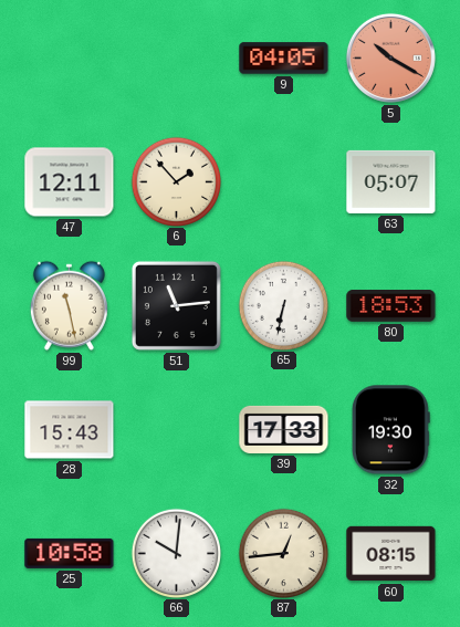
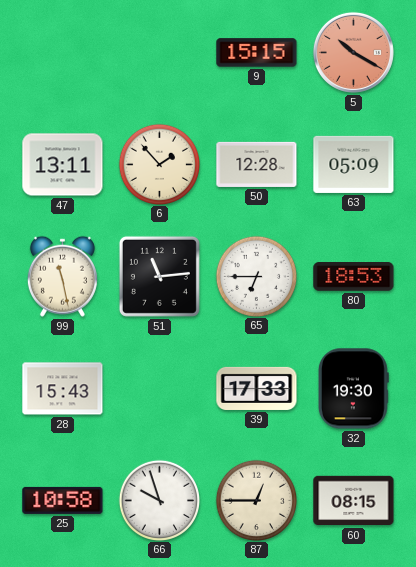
9: 04:05 -> 15:15 (257, 53)
47: 12:11 -> 13:11 (63, 165)
50: none -> 12:28 (257, 164)
63: 05:07 -> 05:09 (354, 164)
65: 6:32 -> 6:45 (256, 276)
66: 10:01 -> 9:57 (159, 500)
87: 12:44 -> 12:45 (256, 500)
